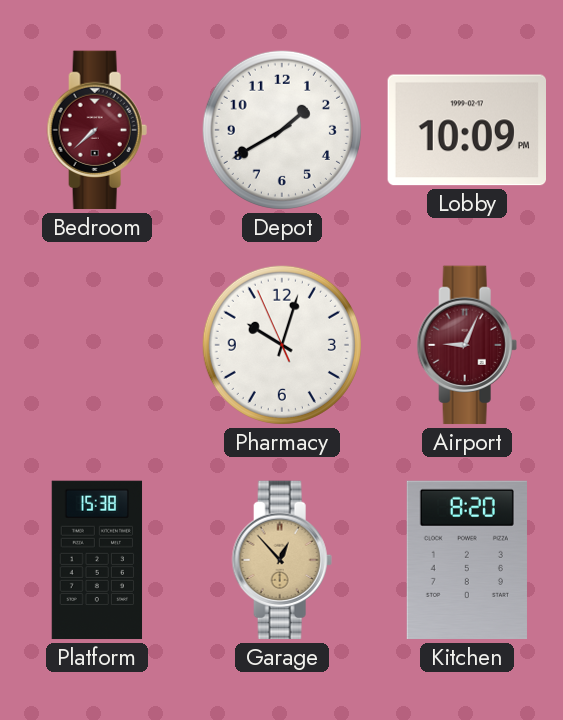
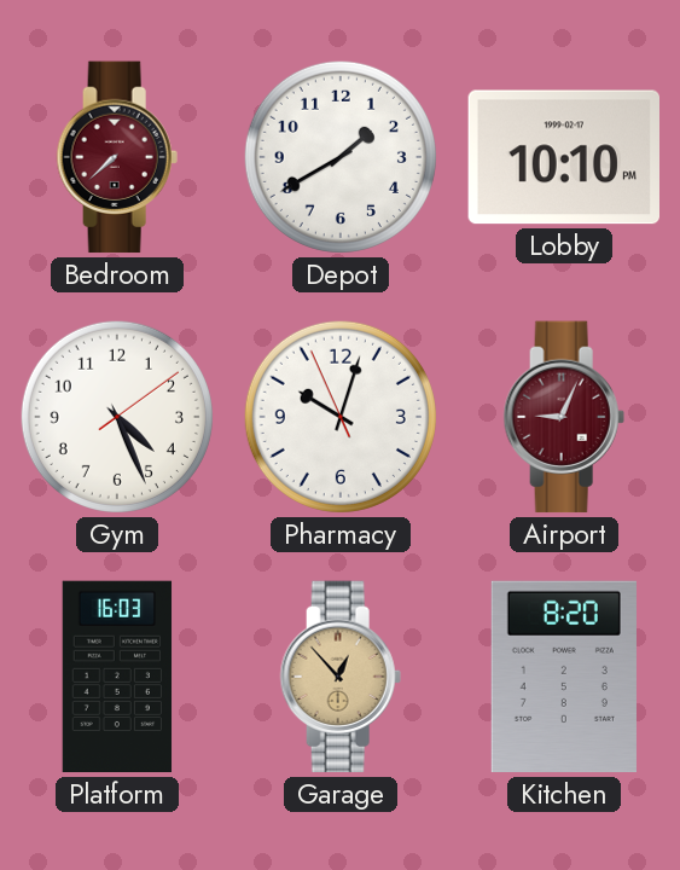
Lobby: 10:09 -> 10:10 (563, 157)
Gym: none -> 4:26 (117, 417)
Platform: 15:38 -> 16:03 (117, 677)
